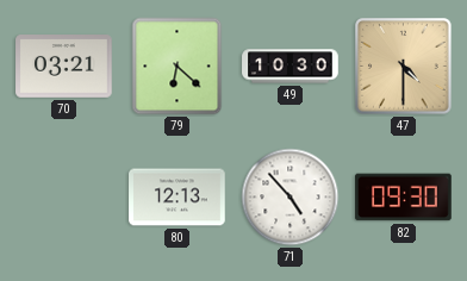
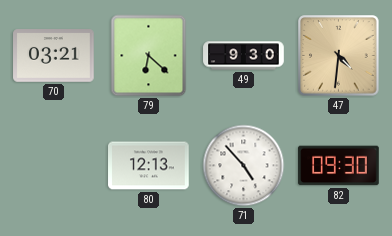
49: 10:30 -> 9:30 (244, 56)
47: 4:30 -> 4:31 (339, 56)
